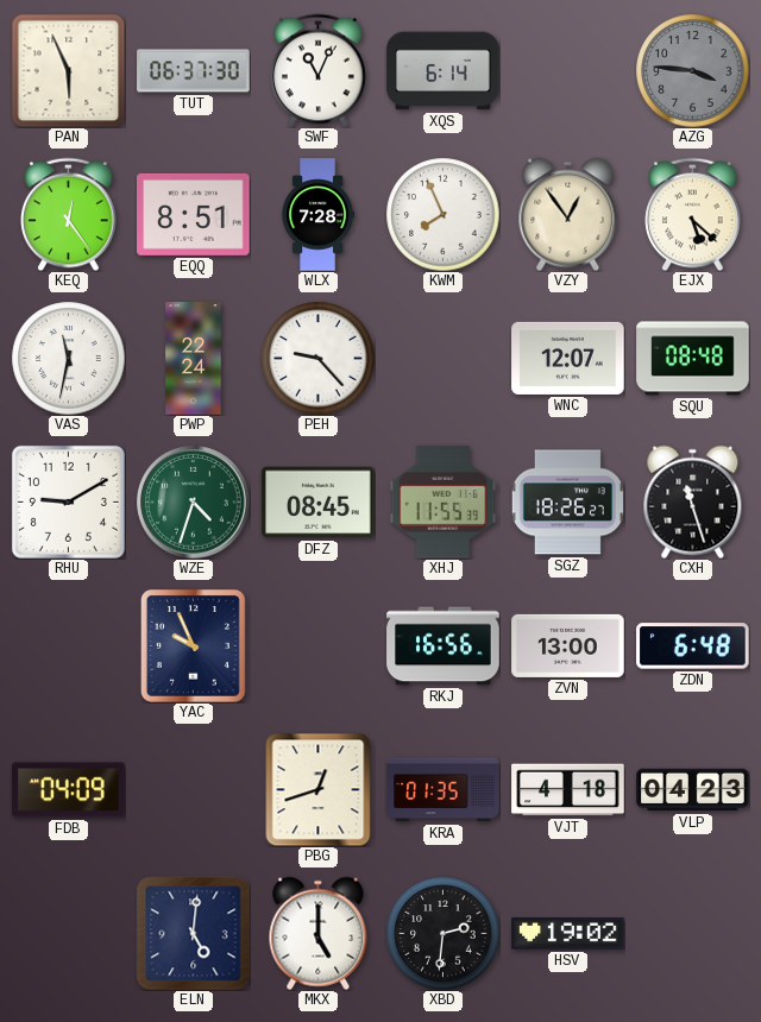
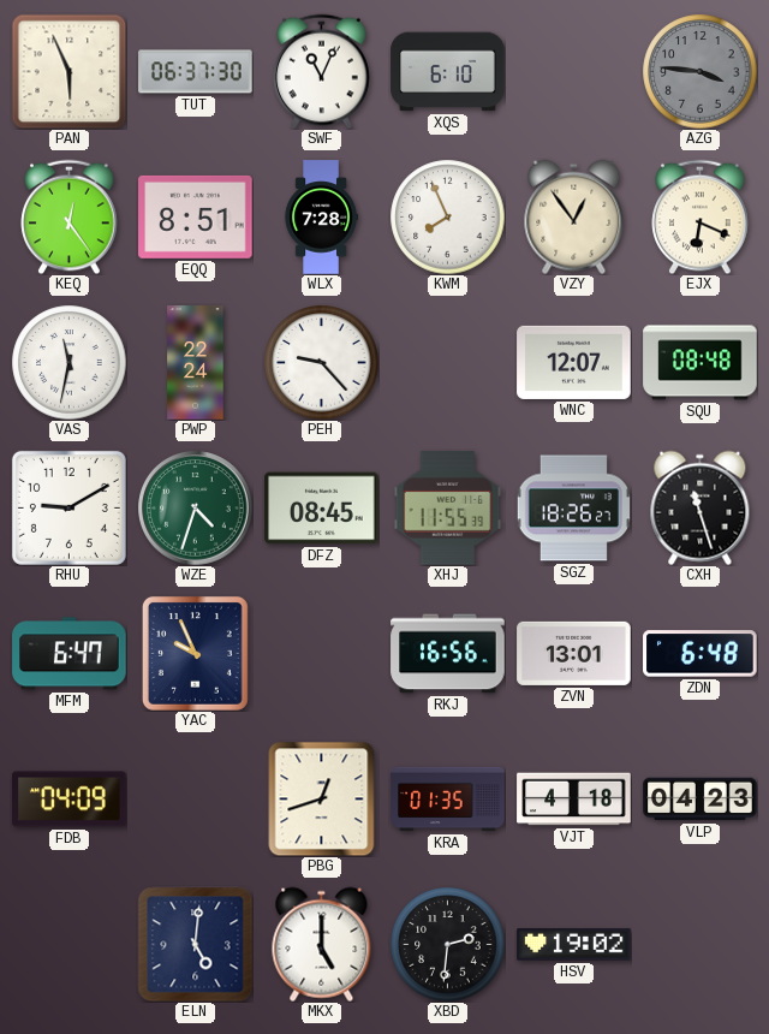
XQS: 6:14 -> 6:10 (448, 72)
EJX: 5:22 -> 6:19 (701, 216)
MFM: none -> 6:47 (70, 654)
ZVN: 13:00 -> 13:01 (574, 653)
